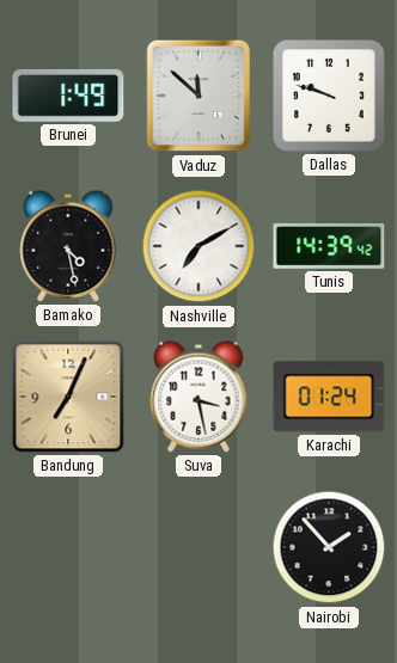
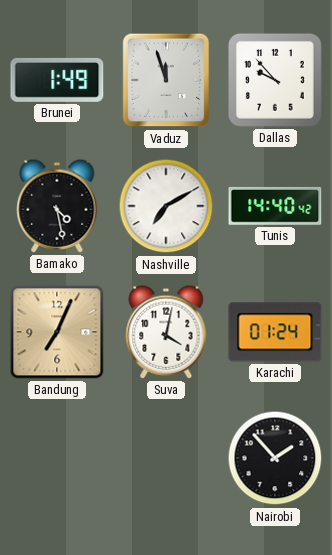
Vaduz: 11:52 -> 11:57 (166, 80)
Dallas: 9:48 -> 9:53 (275, 80)
Tunis: 14:39 -> 14:40 (275, 206)
Suva: 3:28 -> 4:02 (166, 332)
